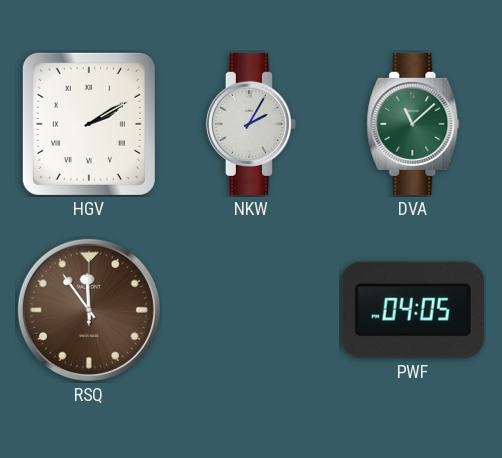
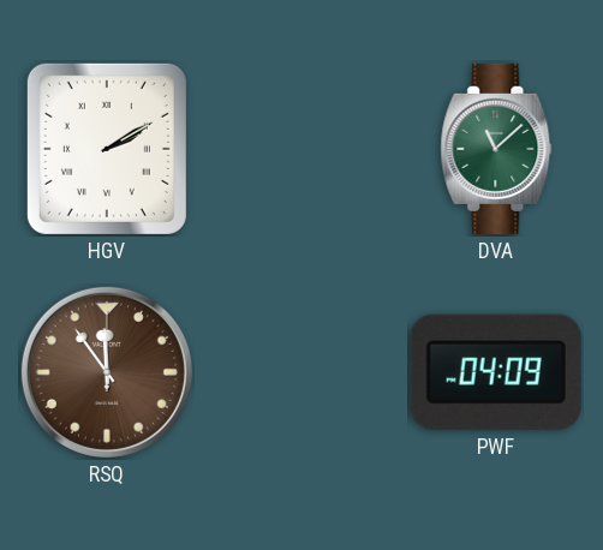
NKW: 2:05 -> none (251, 124)
PWF: 04:05 -> 04:09 (496, 372)
